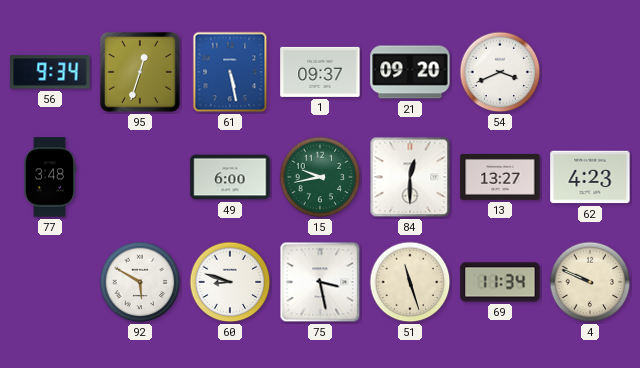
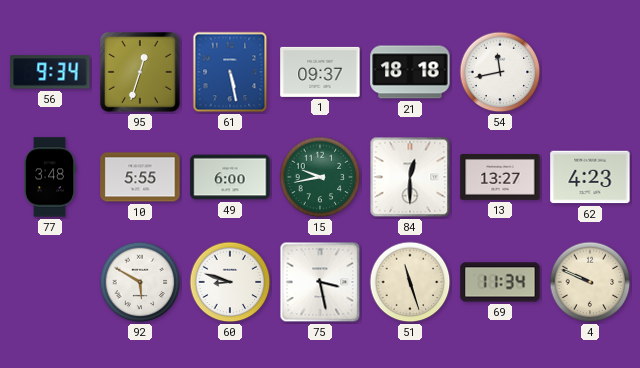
21: 09:20 -> 18:18 (410, 72)
54: 3:41 -> 11:43 (500, 72)
10: none -> 5:55 (140, 177)
